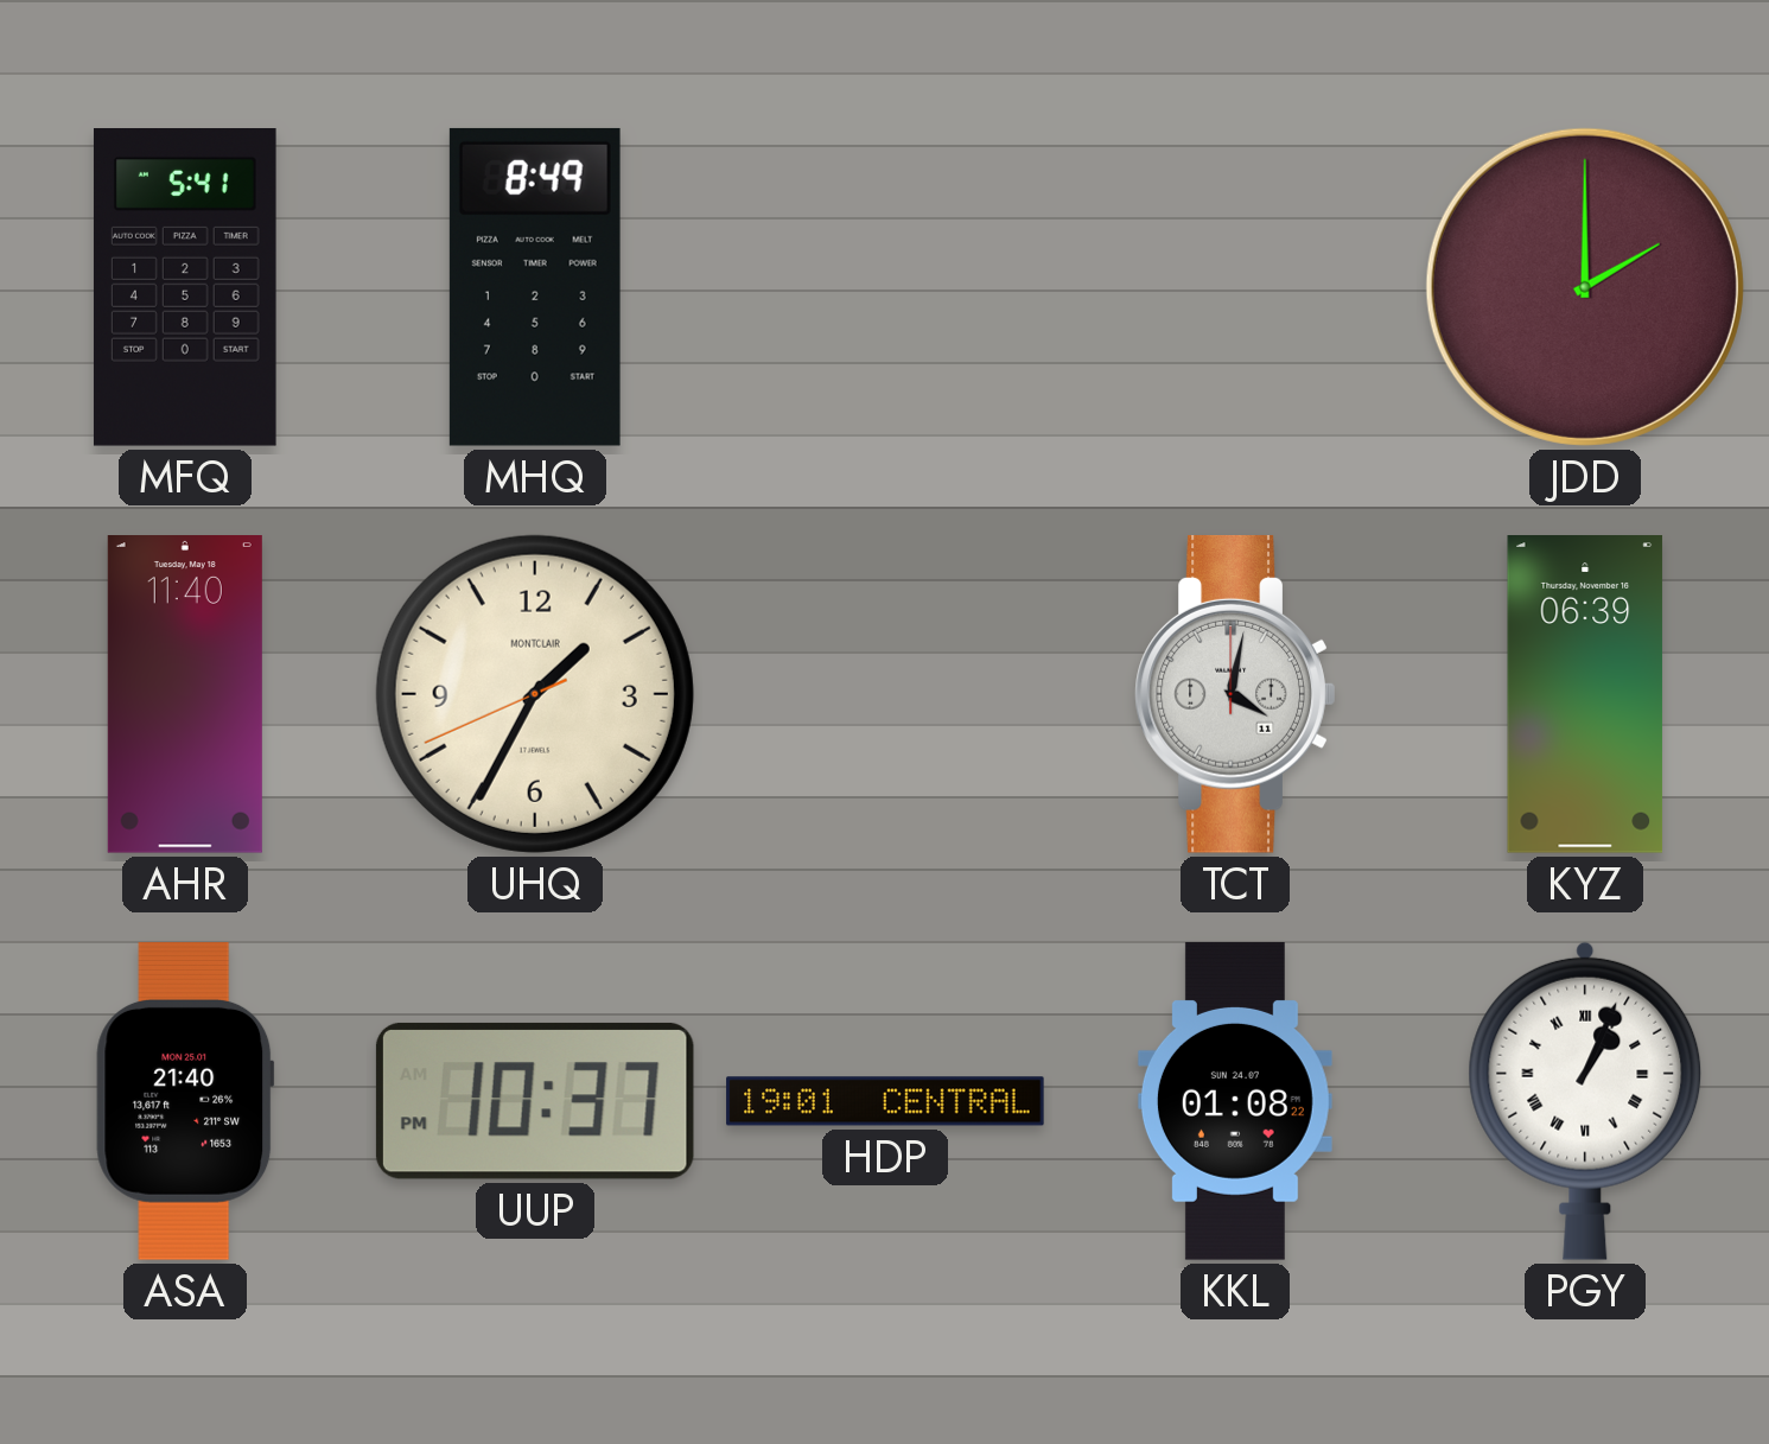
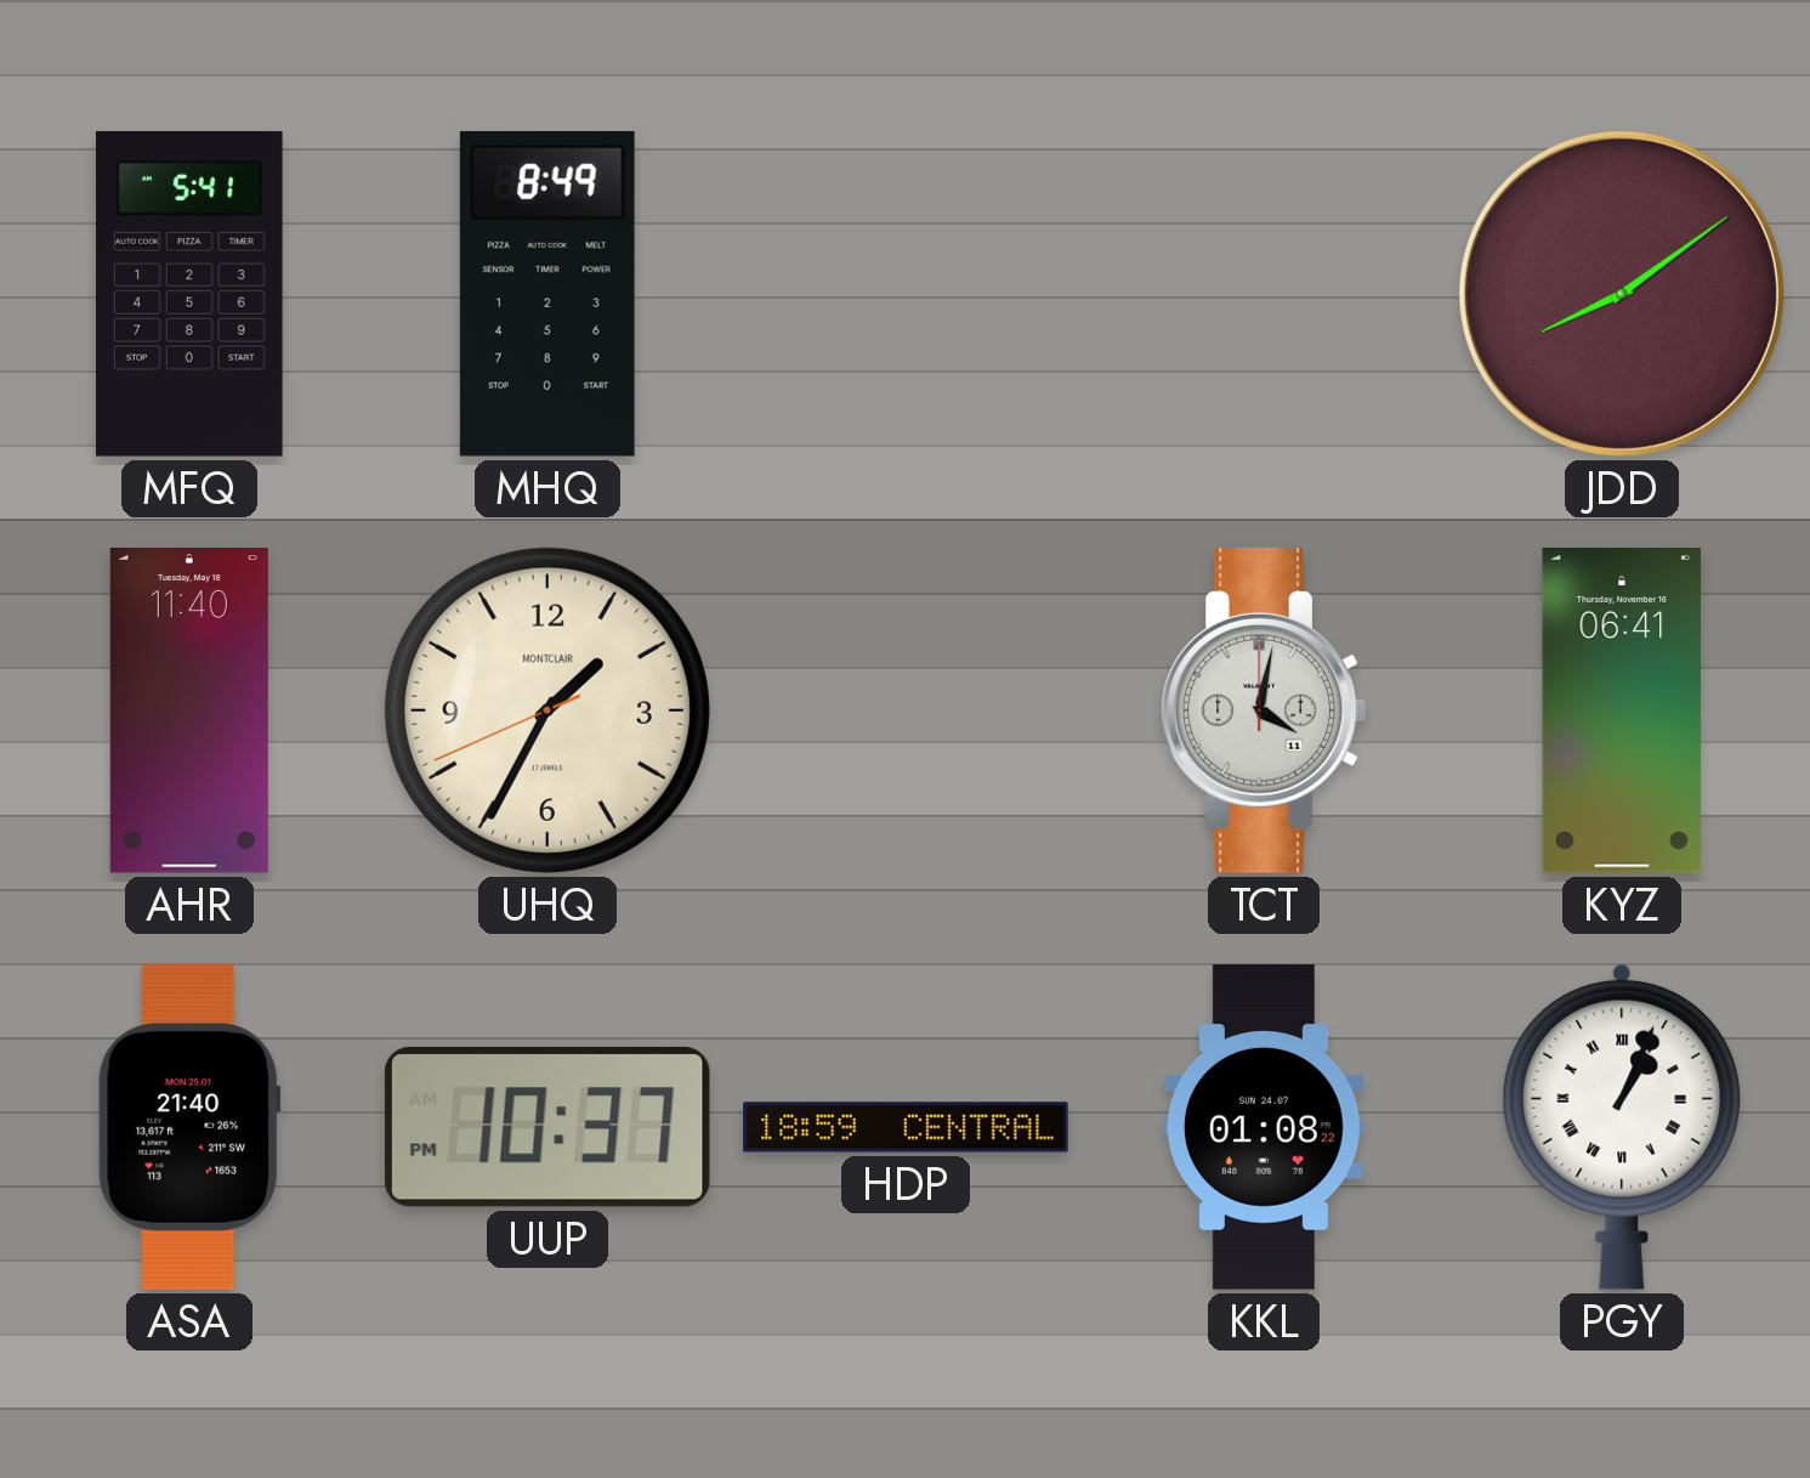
JDD: 2:00 -> 8:09 (1622, 294)
KYZ: 06:39 -> 06:41 (1622, 712)
HDP: 19:01 -> 18:59 (906, 1127)
